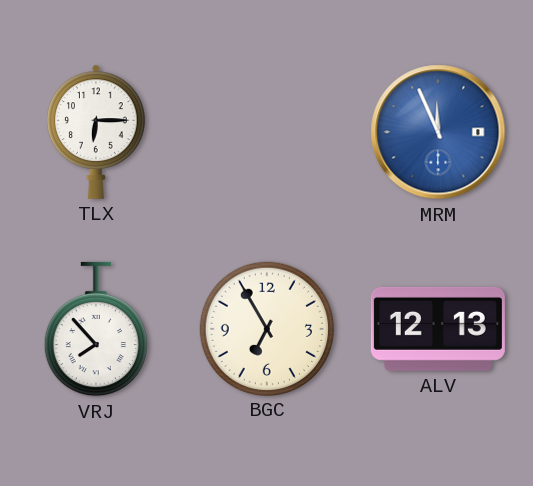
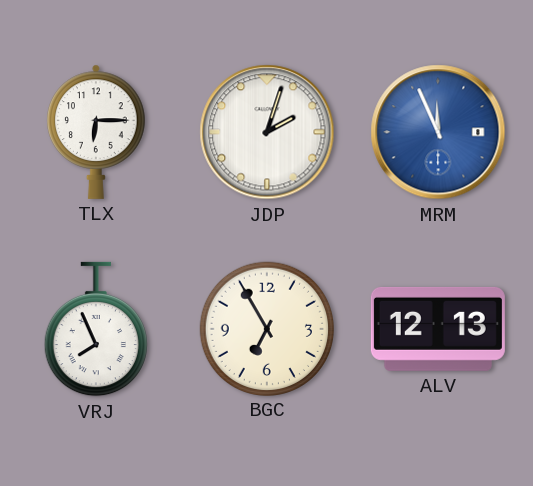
JDP: none -> 2:03 (267, 132)
VRJ: 7:53 -> 7:56 (96, 329)
